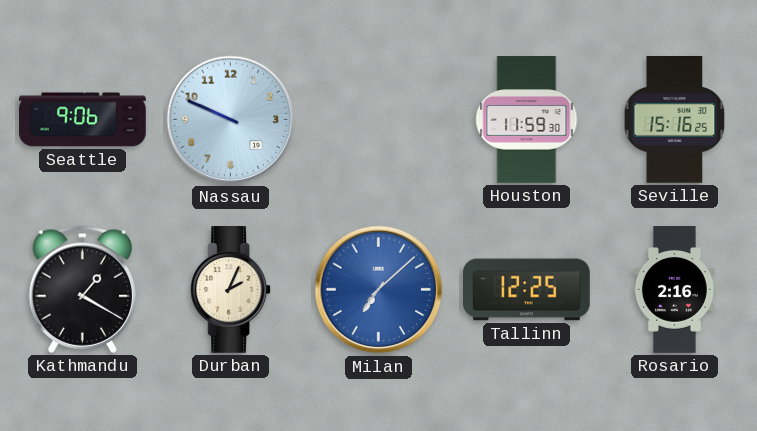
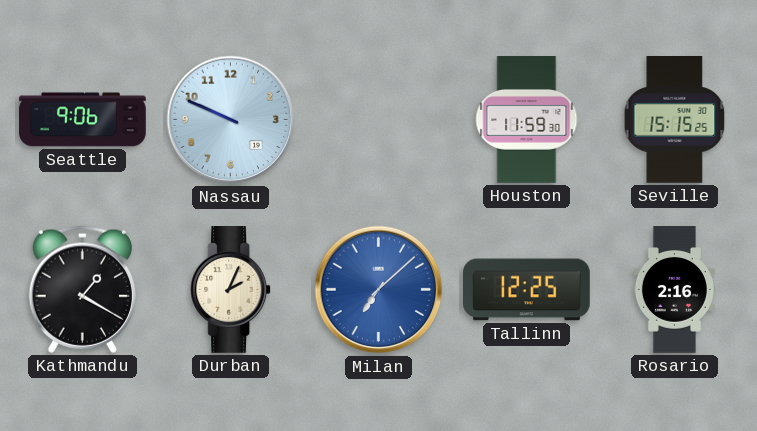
Seville: 15:16 -> 15:15 (675, 120)
